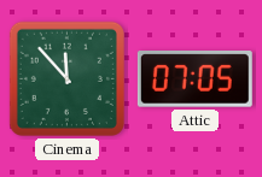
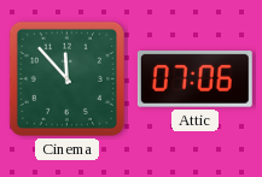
Attic: 07:05 -> 07:06 (194, 79)
